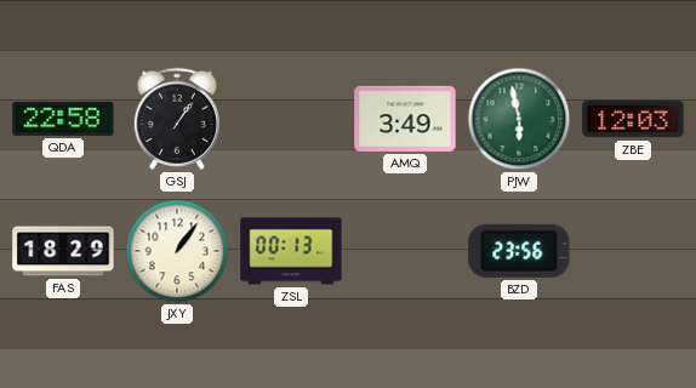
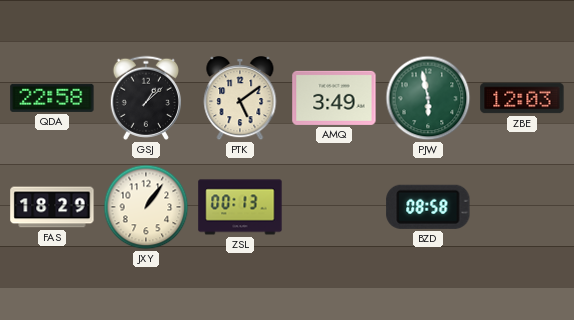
GSJ: 1:06 -> 1:08 (145, 98)
PTK: none -> 5:09 (240, 99)
BZD: 23:56 -> 08:58 (428, 207)
